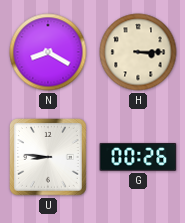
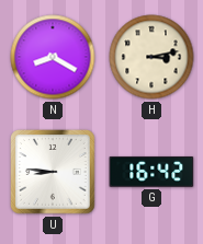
H: 3:15 -> 3:13 (151, 57)
G: 00:26 -> 16:42 (151, 172)
